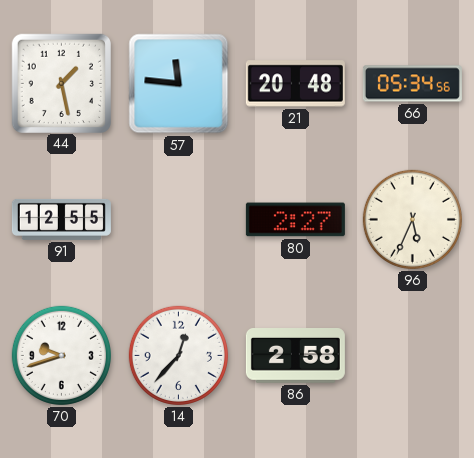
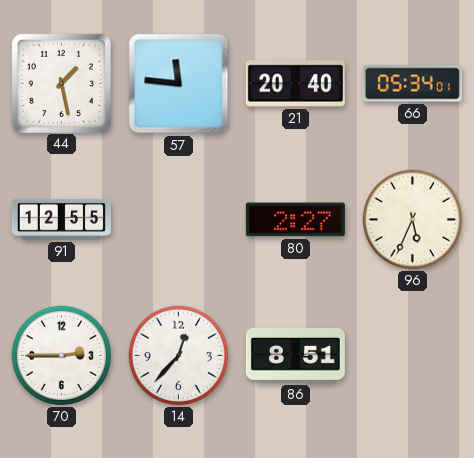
21: 20:48 -> 20:40 (295, 84)
66: 05:34:56 -> 05:34:01 (412, 84)
70: 9:42 -> 2:45 (61, 355)
86: 2:58 -> 8:51 (295, 356)
